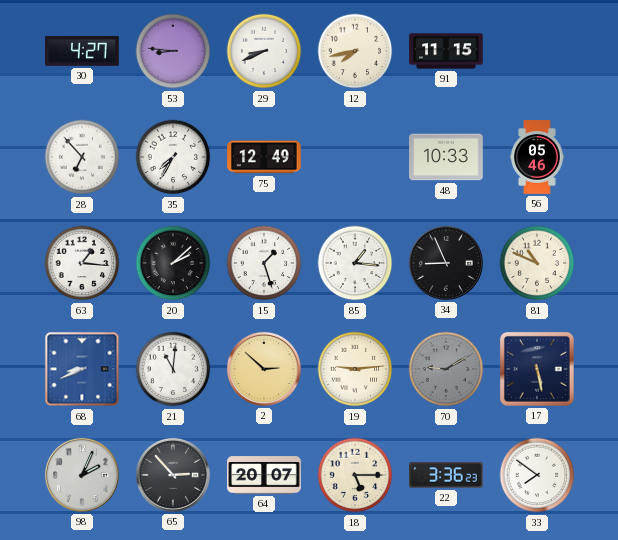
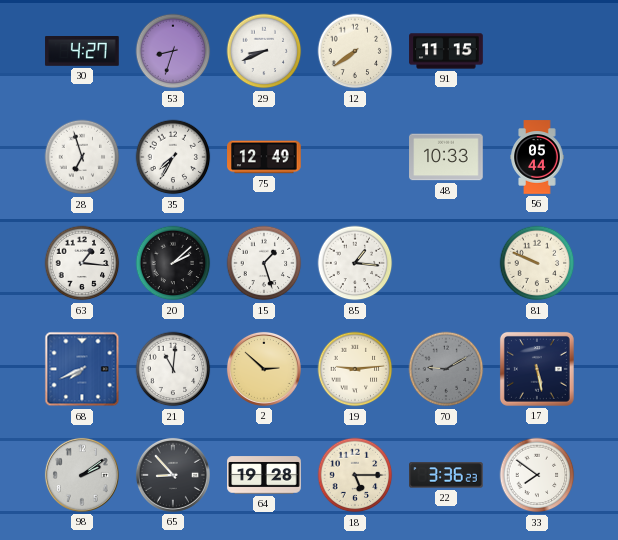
53: 8:46 -> 8:33 (173, 51)
12: 7:43 -> 7:39 (355, 51)
28: 6:53 -> 6:57 (82, 157)
56: 05:46 -> 05:44 (537, 157)
34: 8:56 -> none (446, 263)
81: 10:49 -> 9:49 (537, 263)
68: 8:41 -> 7:41 (82, 369)
98: 2:04 -> 2:09 (82, 475)
65: 2:53 -> 8:53 (173, 475)
64: 20:07 -> 19:28 (264, 475)
